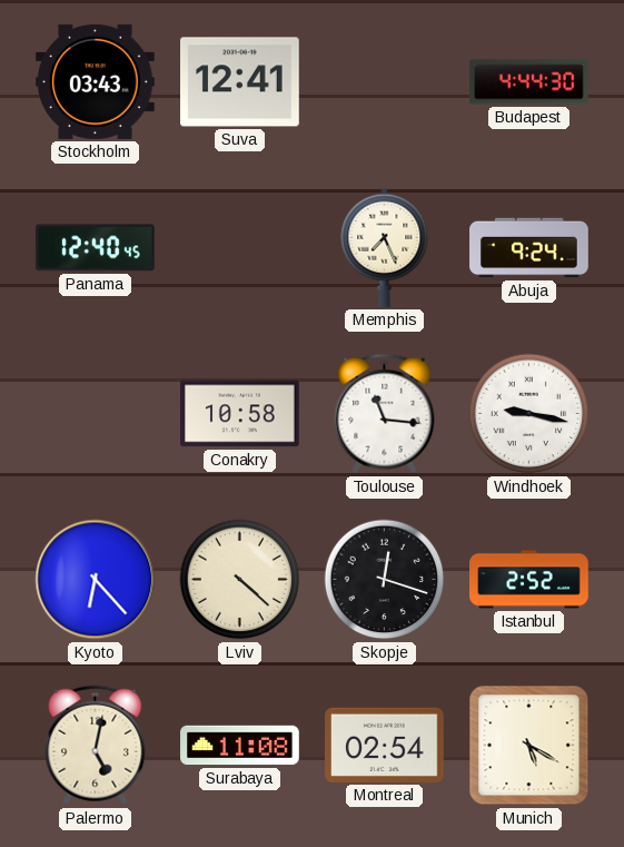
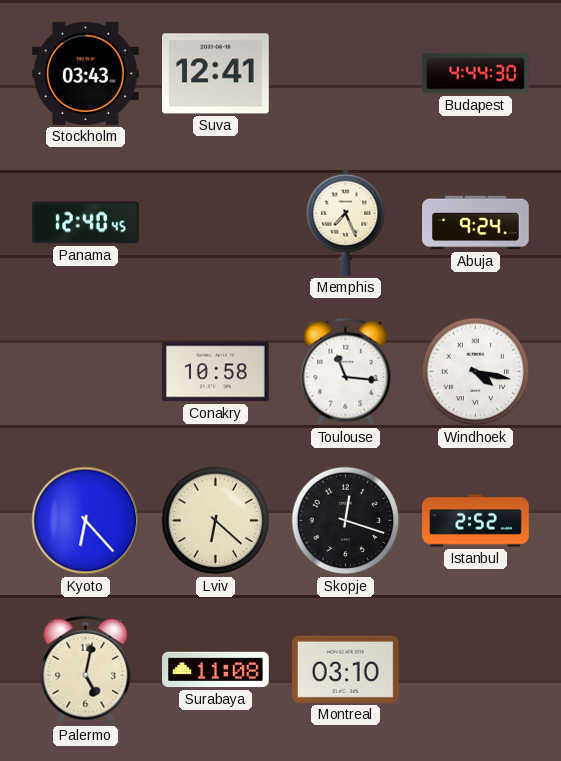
Windhoek: 9:17 -> 4:17 (476, 372)
Lviv: 4:22 -> 6:22 (216, 521)
Montreal: 02:54 -> 03:10 (346, 669)
Munich: 5:20 -> none (529, 746)
